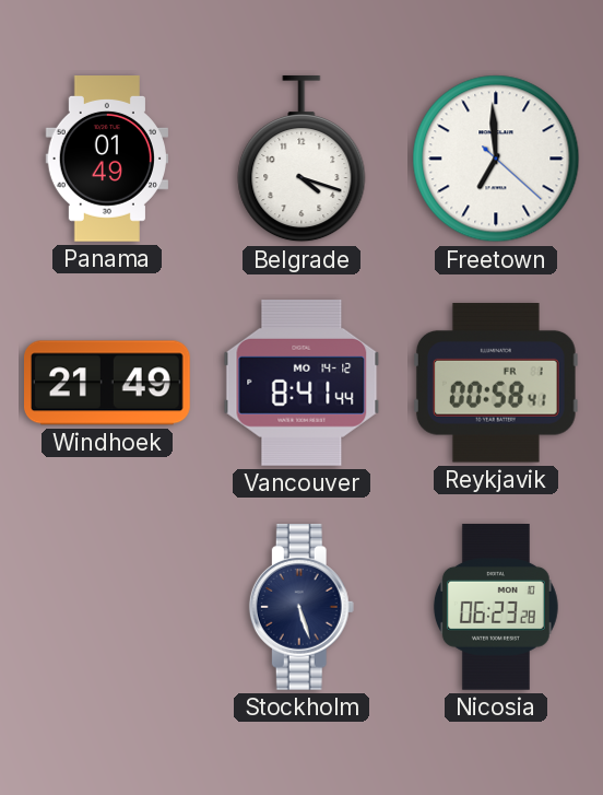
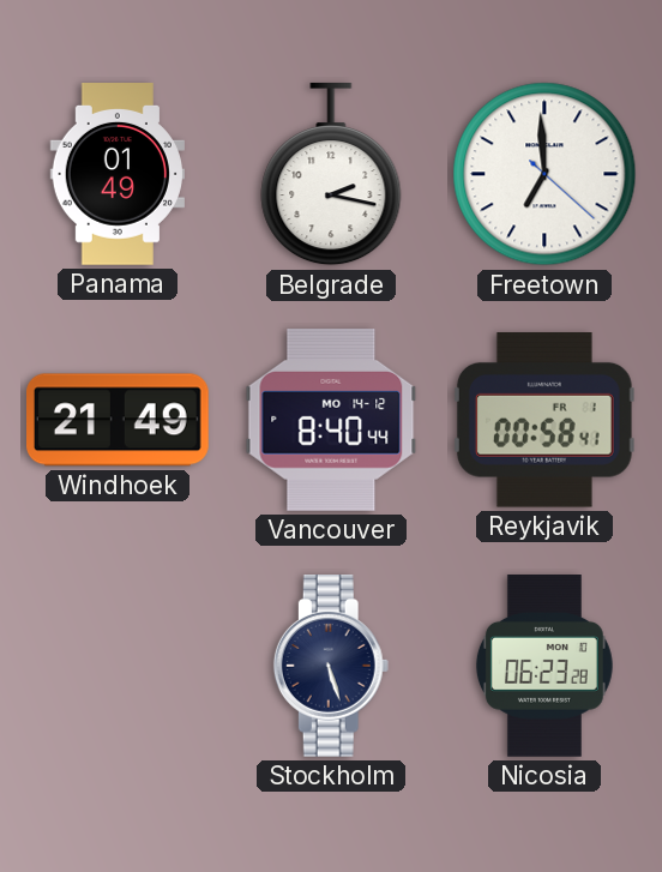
Belgrade: 4:18 -> 2:17 (331, 174)
Vancouver: 8:41 -> 8:40 (331, 420)
